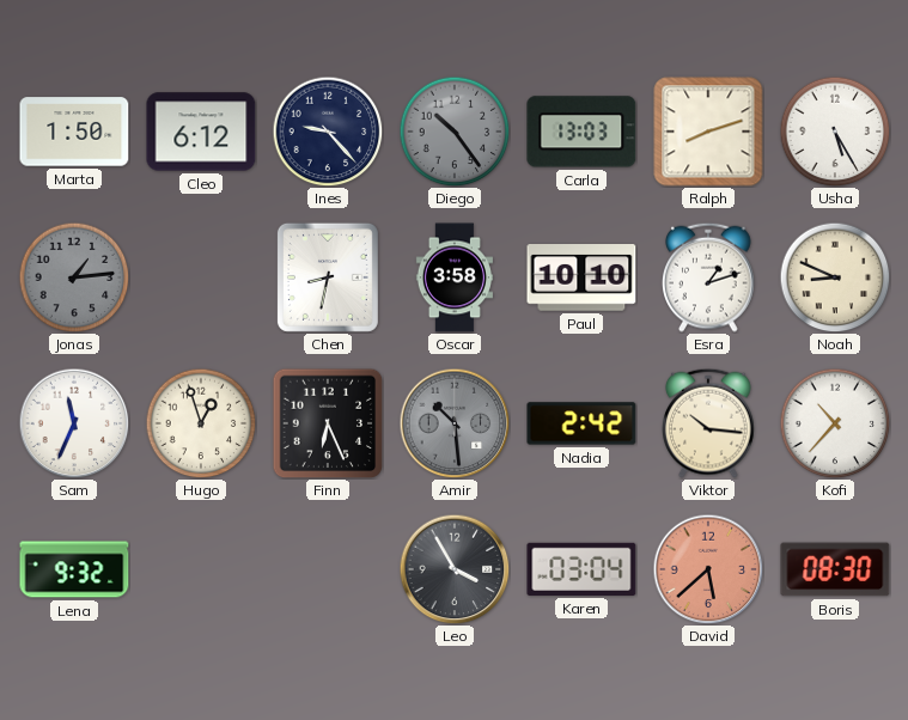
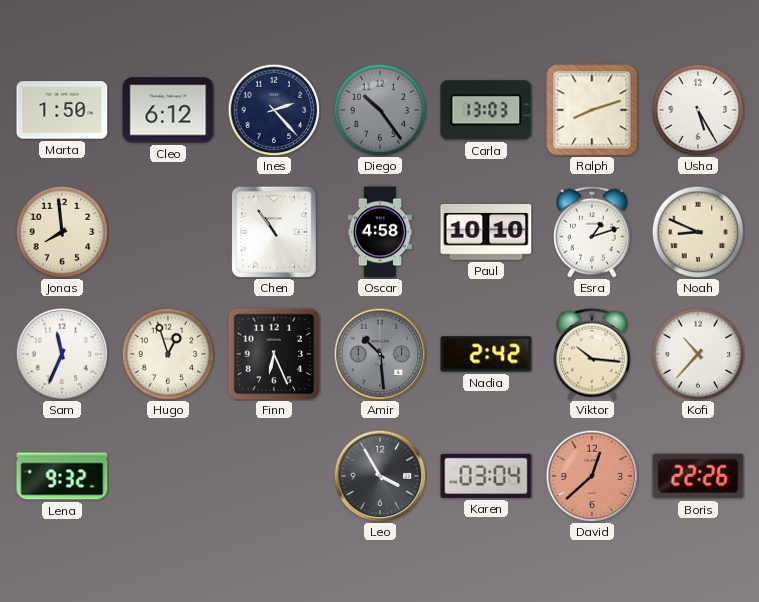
Ines: 9:23 -> 2:23 (274, 110)
Jonas: 1:14 -> 7:59 (62, 232)
Jonas dial: grey -> cream (62, 232)
Chen: 8:32 -> 10:54 (274, 232)
Oscar: 3:58 -> 4:58 (379, 232)
David: 5:38 -> 12:38 (592, 476)
Boris: 08:30 -> 22:26 (698, 476)
